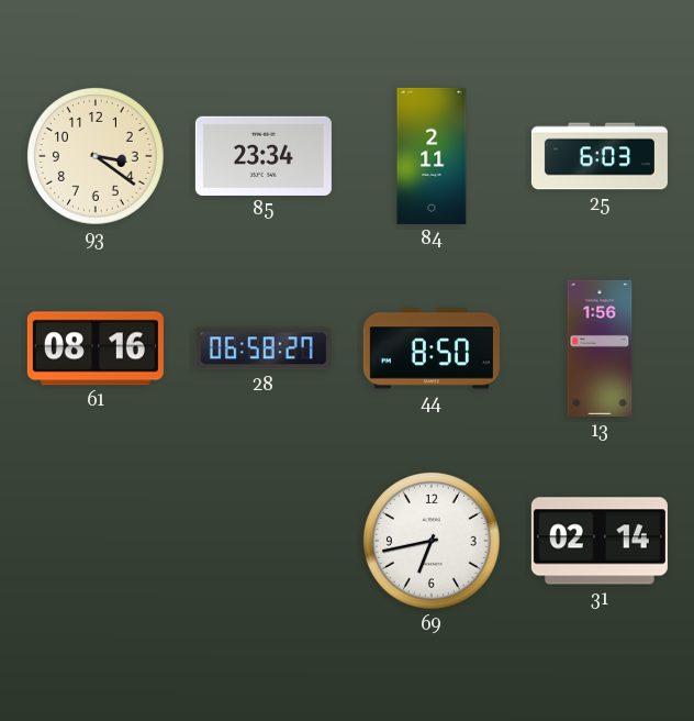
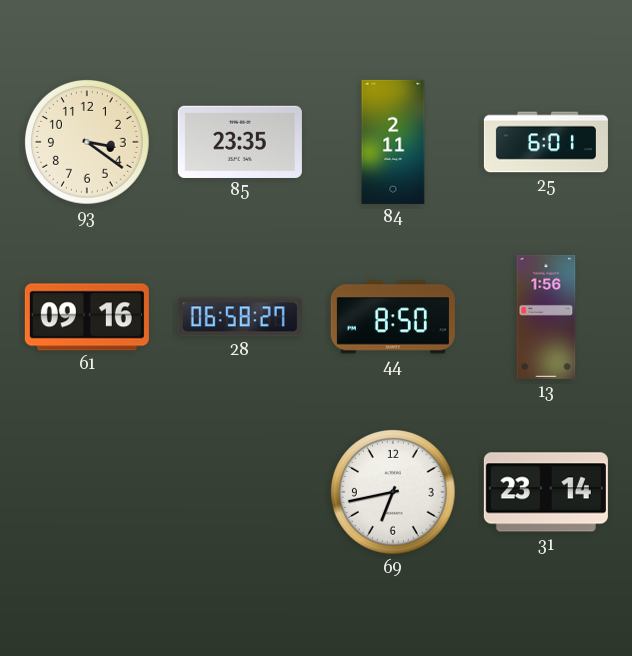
85: 23:34 -> 23:35 (240, 141)
25: 6:03 -> 6:01 (546, 142)
61: 08:16 -> 09:16 (87, 317)
31: 02:14 -> 23:14 (546, 492)
